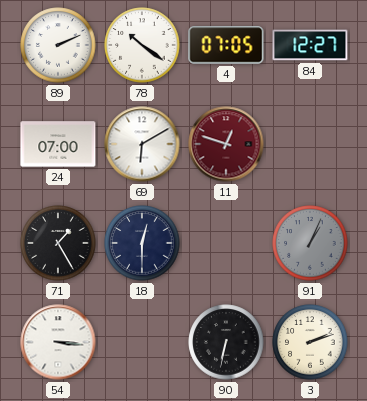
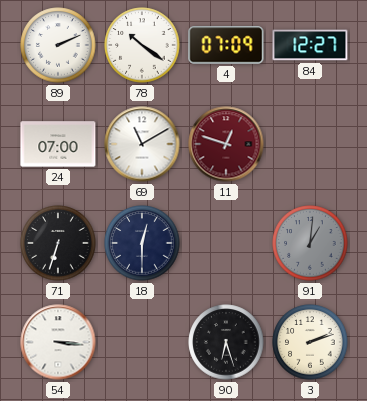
4: 07:05 -> 07:09 (226, 45)
69: 6:10 -> 11:10 (142, 144)
71: 1:25 -> 6:33 (58, 243)
91: 1:04 -> 1:01 (310, 243)
90: 6:32 -> 6:27 (226, 342)
